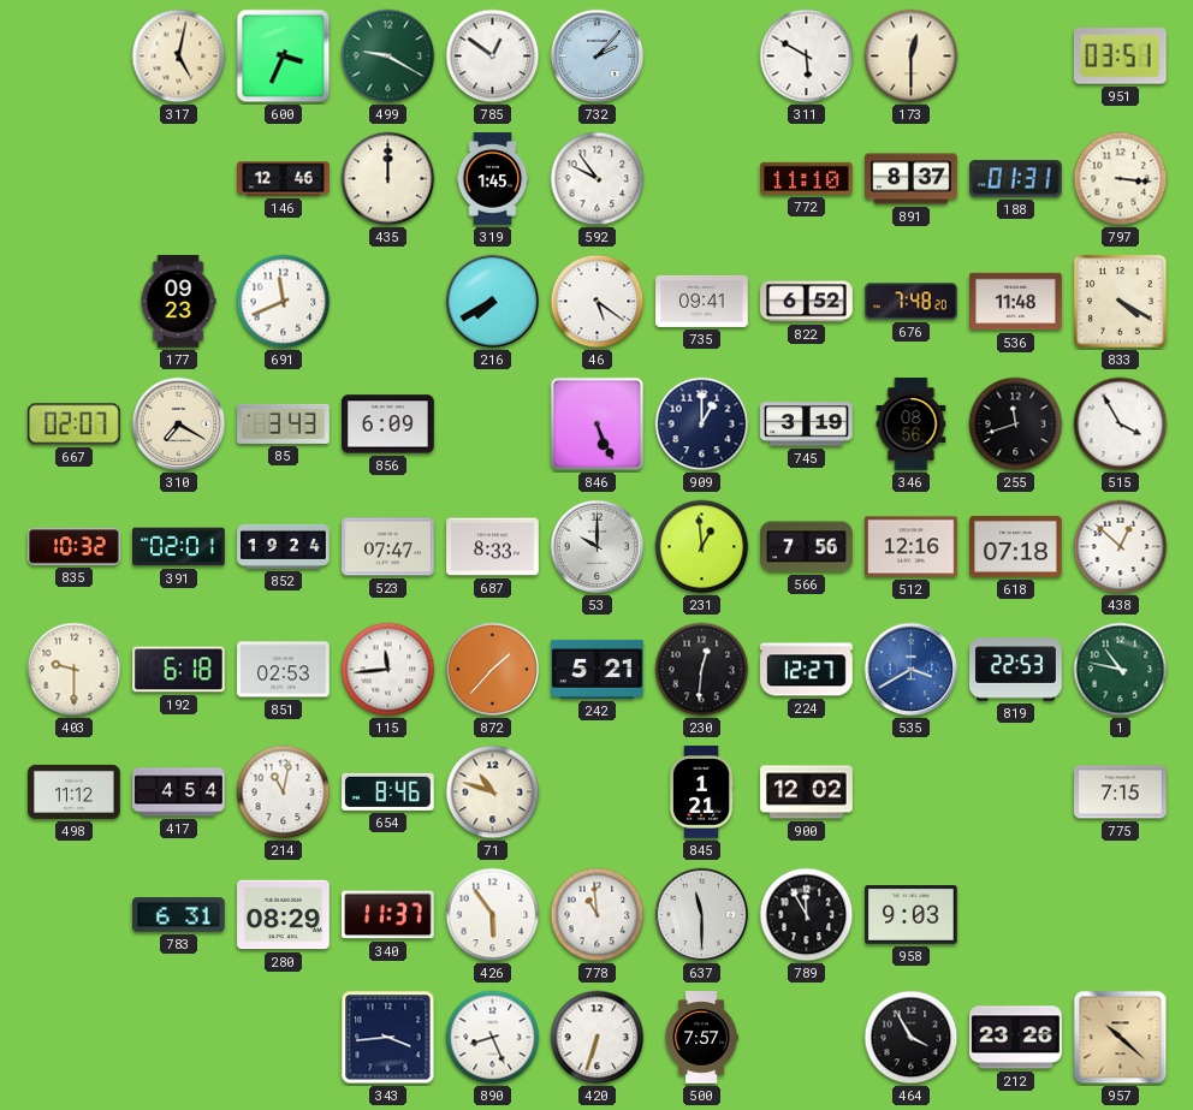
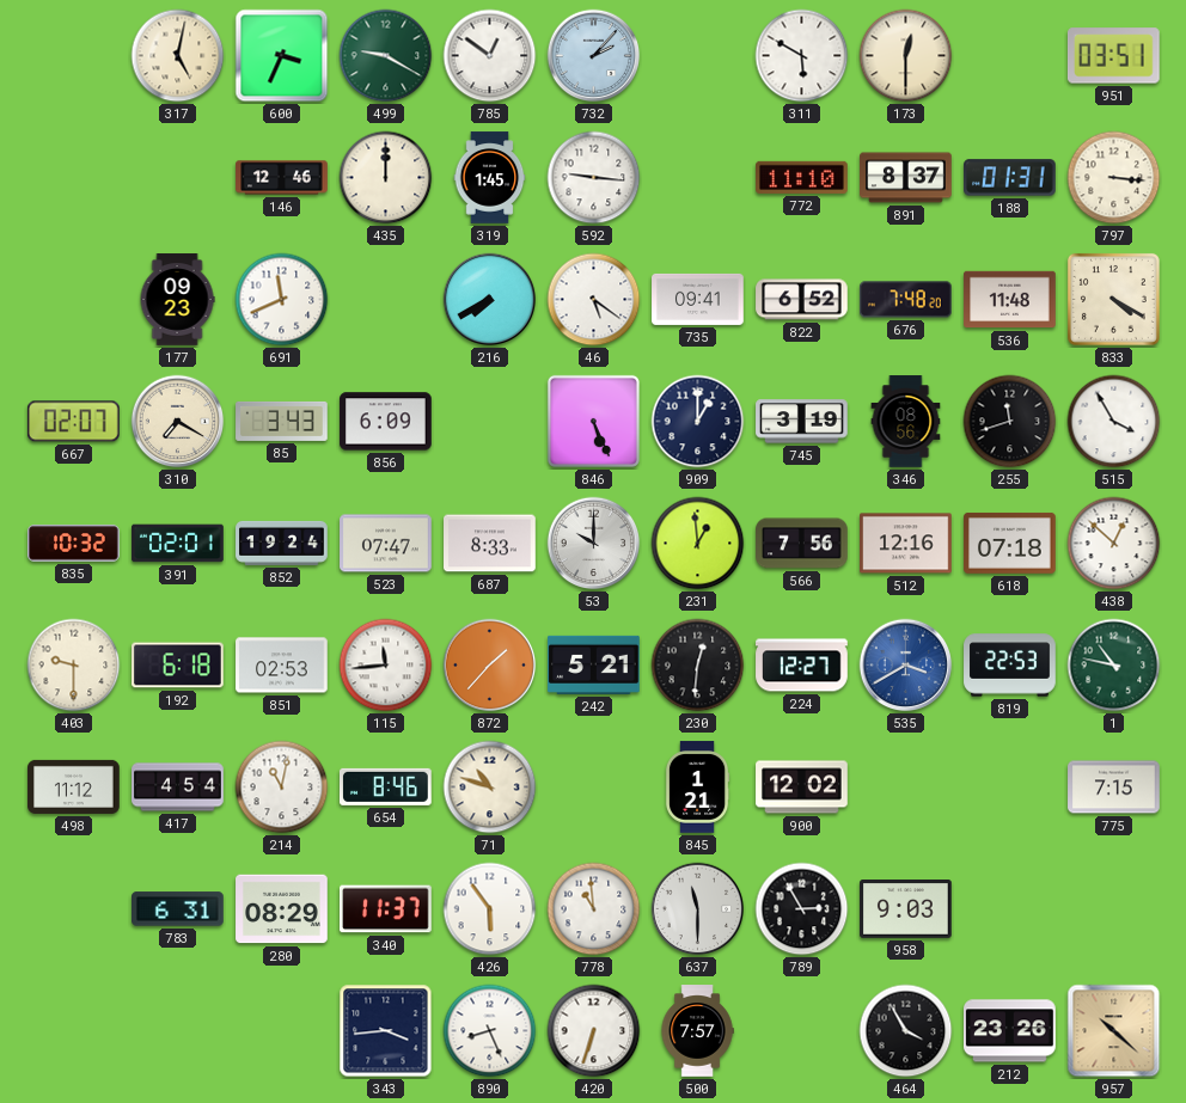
592: 9:54 -> 9:16 (594, 178)
789: 11:55 -> 2:55 (802, 909)
